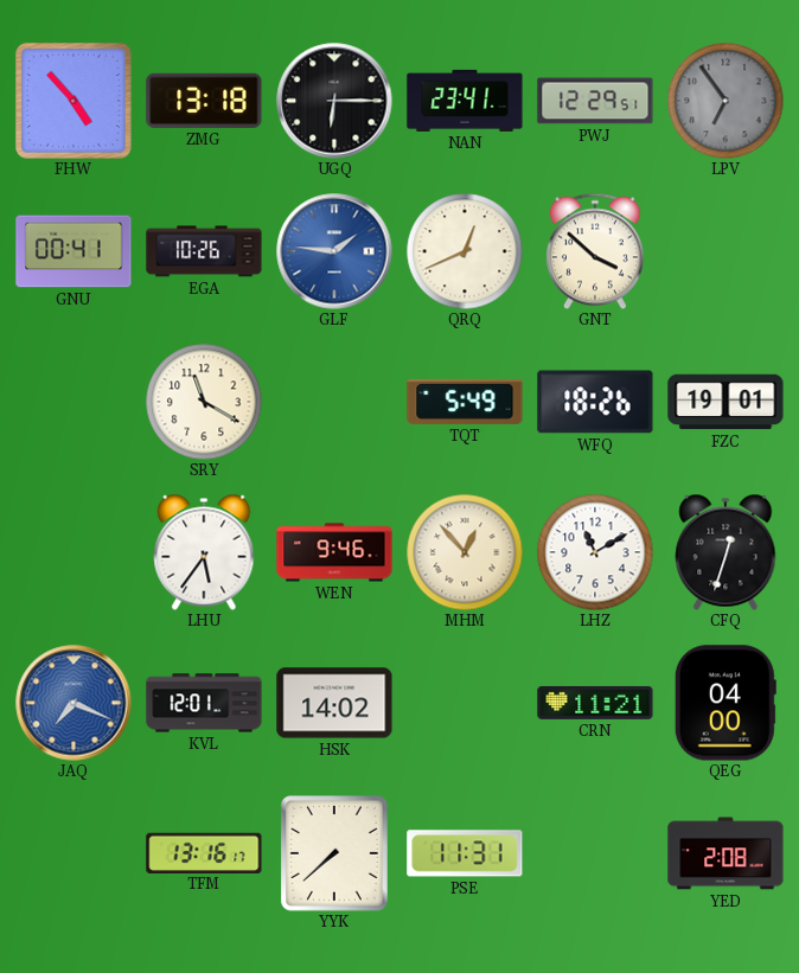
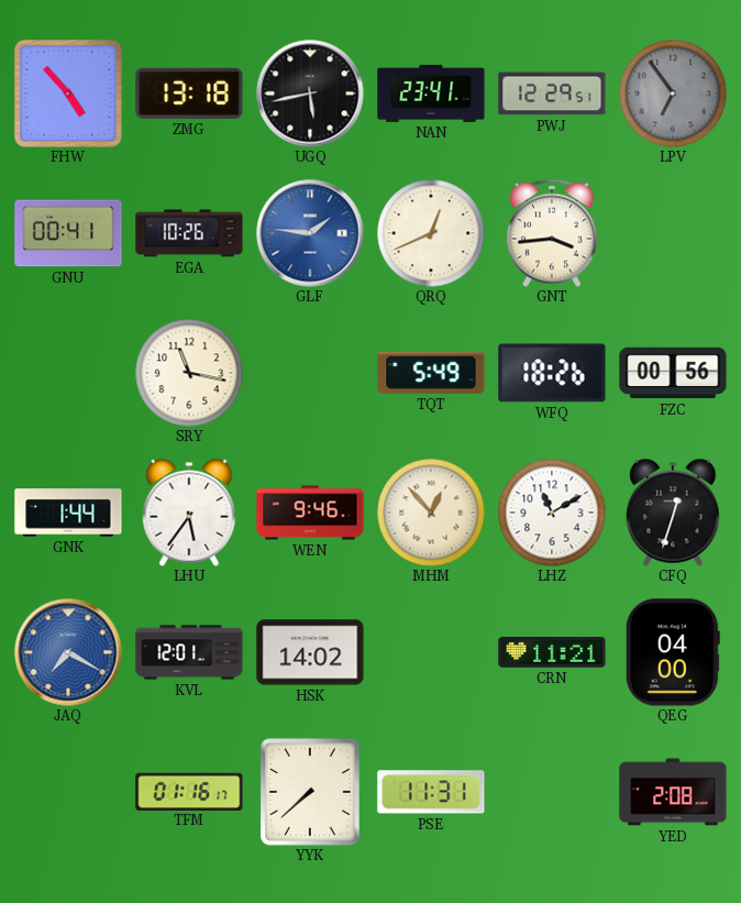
UGQ: 6:15 -> 5:43 (310, 93)
GNT: 3:52 -> 3:44 (552, 233)
SRY: 11:20 -> 11:17 (189, 373)
FZC: 19:01 -> 00:56 (673, 373)
GNK: none -> 1:44 (68, 513)
JAQ: 7:19 -> 7:20 (68, 652)
TFM: 13:16 -> 01:16 (189, 791)
